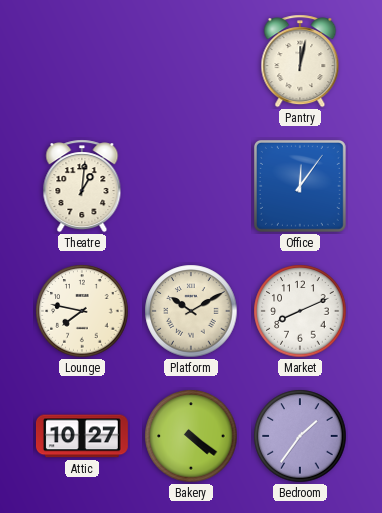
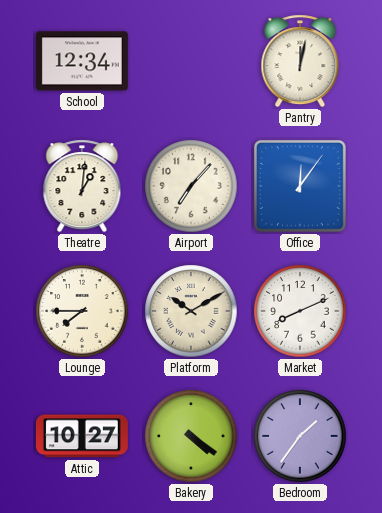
School: none -> 12:34 (82, 61)
Airport: none -> 7:07 (191, 186)
Lounge: 7:47 -> 7:45 (82, 311)
